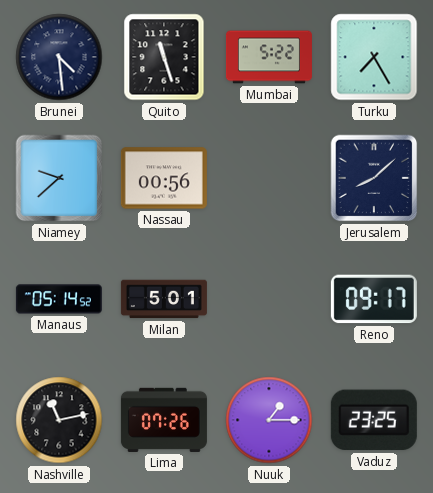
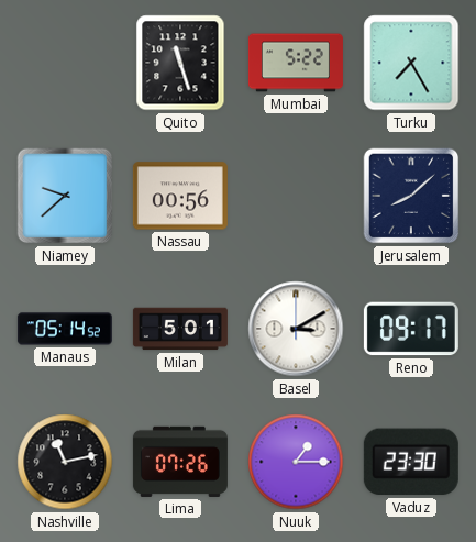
Brunei: 4:29 -> none (59, 57)
Basel: none -> 3:10 (296, 329)
Vaduz: 23:25 -> 23:30 (411, 462)
